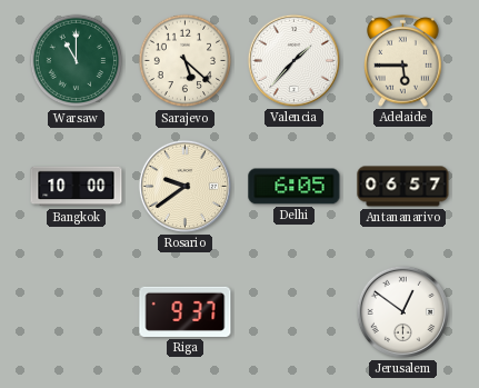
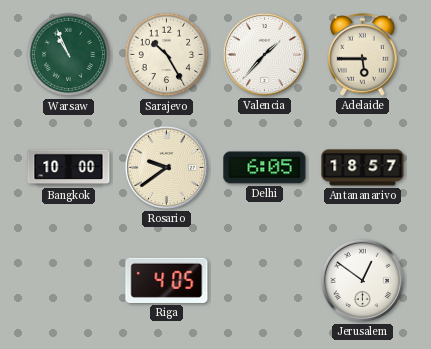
Warsaw: 11:00 -> 10:56 (69, 55)
Sarajevo: 5:22 -> 10:25 (167, 55)
Antananarivo: 06:57 -> 18:57 (363, 168)
Riga: 9:37 -> 4:05 (167, 280)
